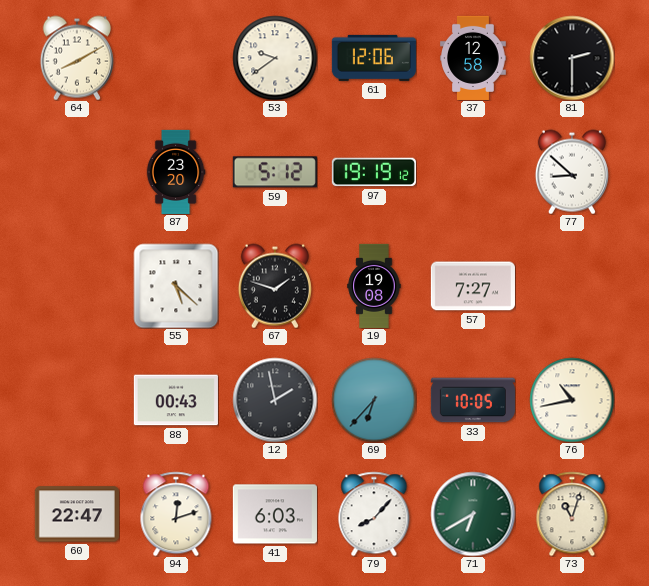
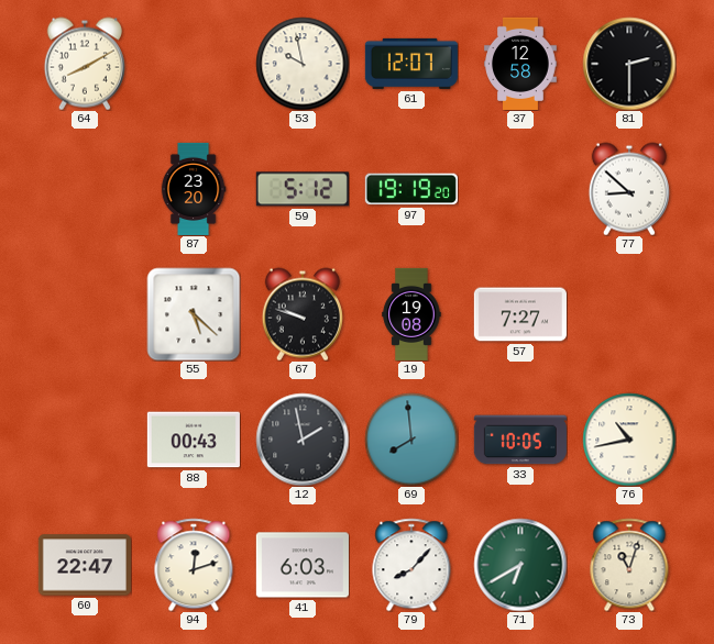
53: 9:39 -> 9:58 (303, 64)
61: 12:06 -> 12:07 (411, 64)
97: 19:19:12 -> 19:19:20 (411, 189)
67: 1:48 -> 9:48 (303, 314)
69: 6:37 -> 7:59 (411, 440)
